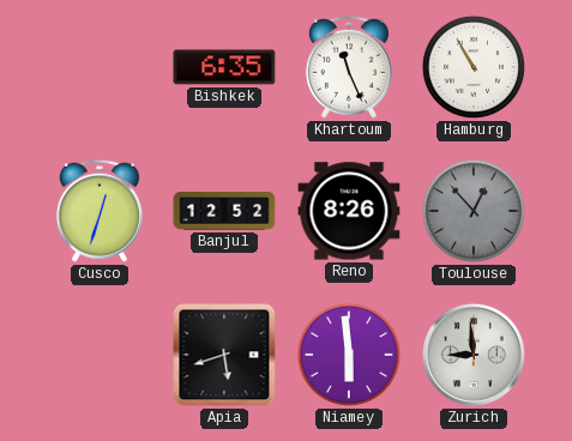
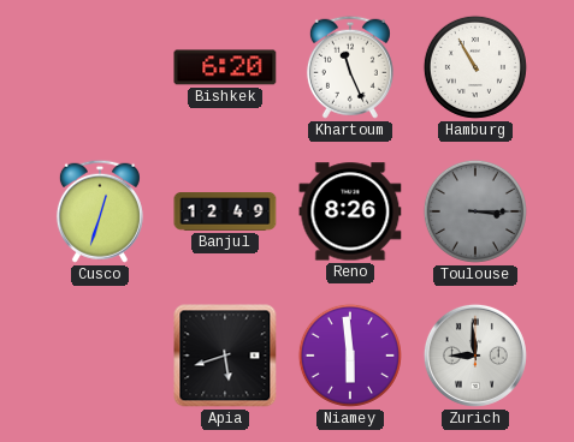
Bishkek: 6:35 -> 6:20 (225, 67)
Banjul: 12:52 -> 12:49 (225, 213)
Toulouse: 12:53 -> 3:15 (475, 211)
